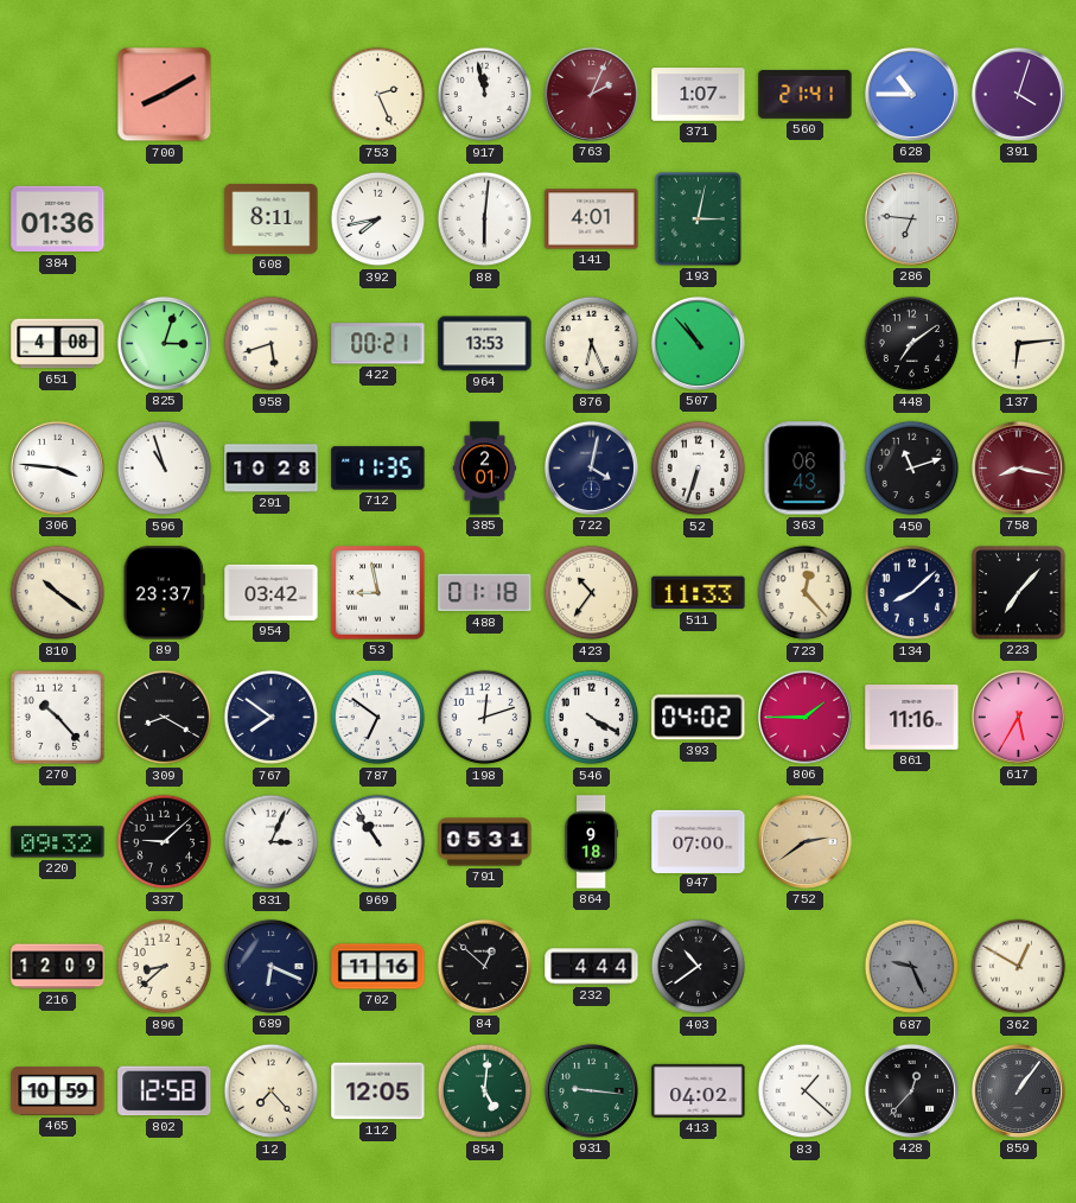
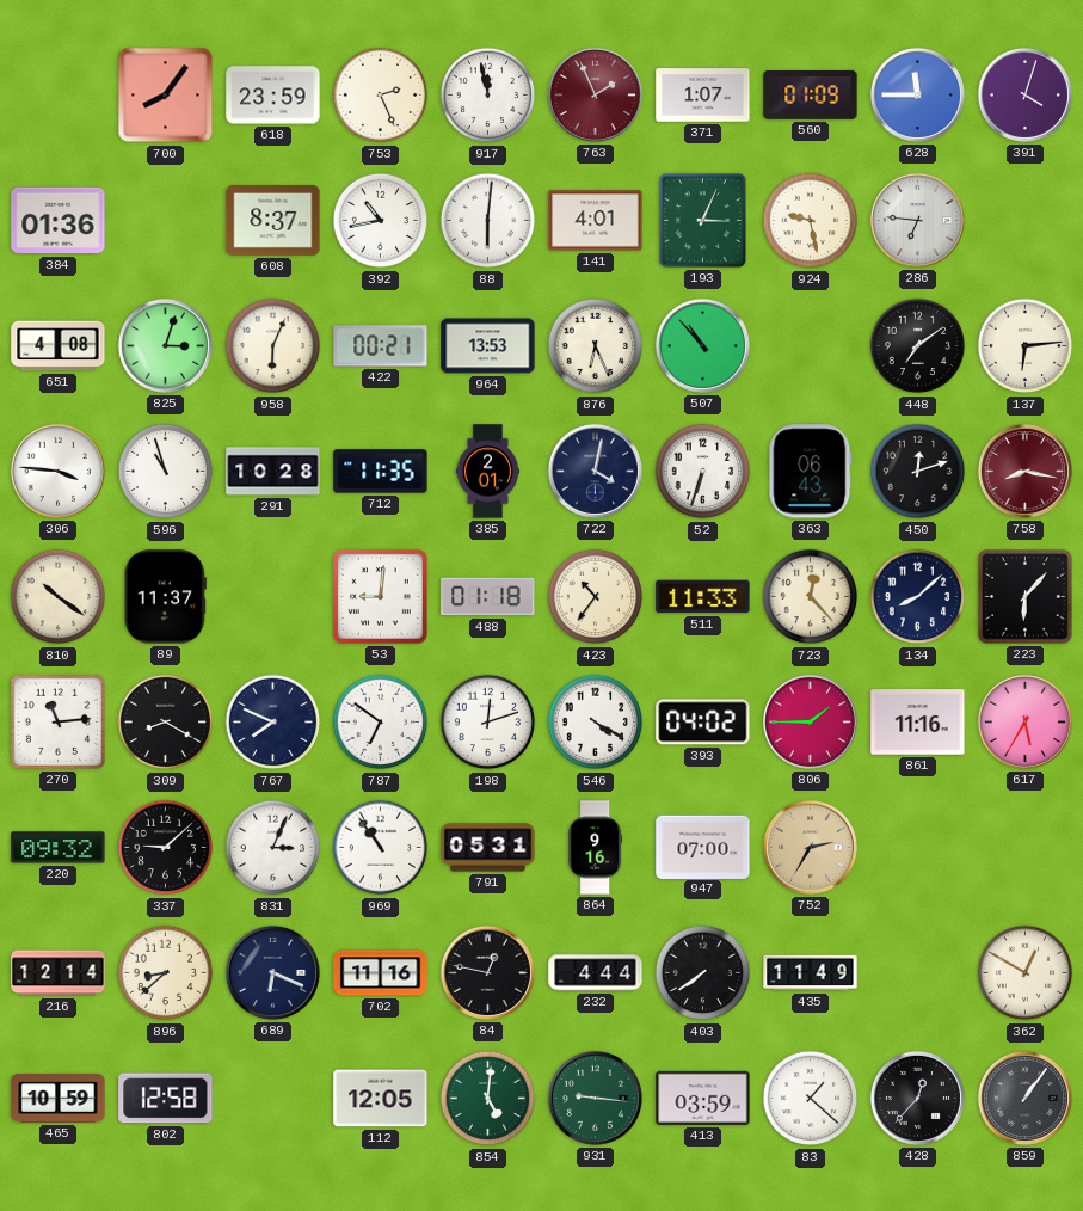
700: 8:10 -> 8:06 (166, 96)
618: none -> 23:59 (273, 96)
763: 2:04 -> 1:56 (595, 94)
560: 21:41 -> 01:09 (811, 94)
628: 10:45 -> 11:45 (917, 94)
608: 8:11 -> 8:37 (273, 220)
392: 7:43 -> 10:43 (381, 221)
193: 3:02 -> 3:04 (702, 220)
924: none -> 9:28 (811, 221)
958: 5:42 -> 6:04 (273, 346)
450: 11:12 -> 12:12 (918, 472)
89: 23:37 -> 11:37 (165, 597)
954: 03:42 -> none (272, 592)
53: 8:58 -> 9:01 (381, 597)
223: 7:07 -> 6:07 (1026, 597)
270: 10:23 -> 11:14 (57, 721)
767: 7:51 -> 7:49 (273, 723)
864: 9:18 -> 9:16 (596, 848)
752: 2:39 -> 2:35 (810, 847)
216: 12:09 -> 12:14 (59, 973)
84: 12:52 -> 12:47 (487, 972)
403: 10:39 -> 7:39 (703, 973)
435: none -> 11:49 (811, 973)
687: 9:26 -> none (912, 967)
12: 7:23 -> none (272, 1091)
413: 04:02 -> 03:59 (703, 1098)
